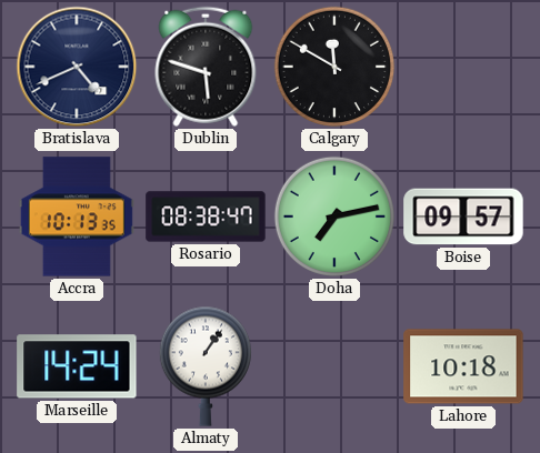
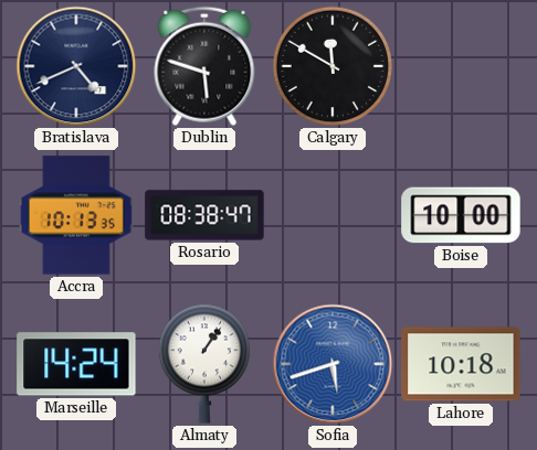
Doha: 7:13 -> none (334, 217)
Boise: 09:57 -> 10:00 (461, 215)
Sofia: none -> 5:42 (333, 364)
